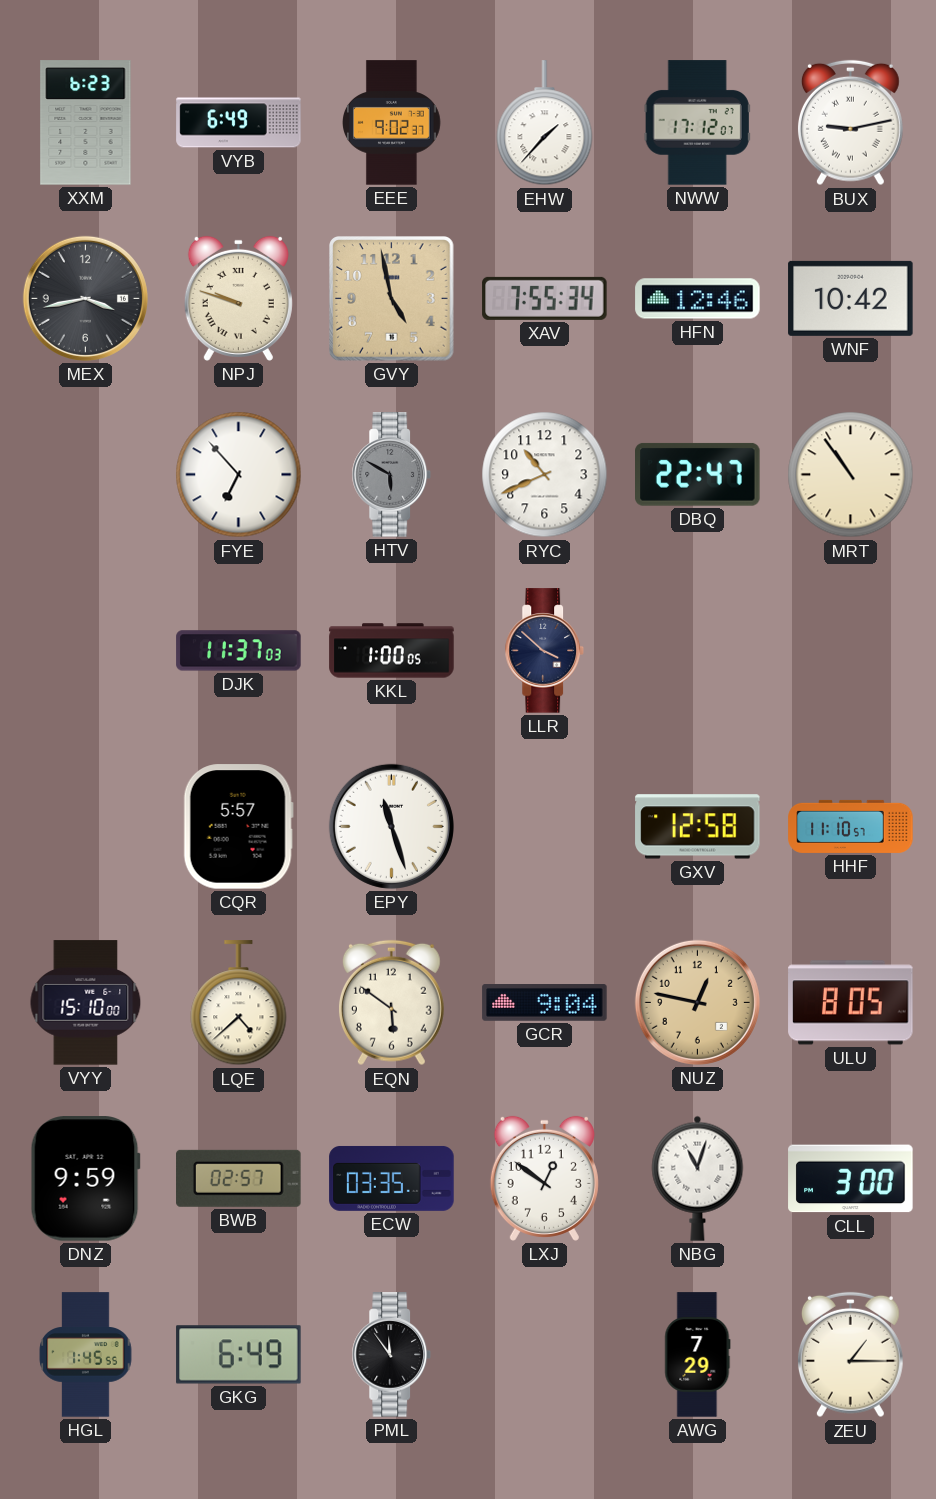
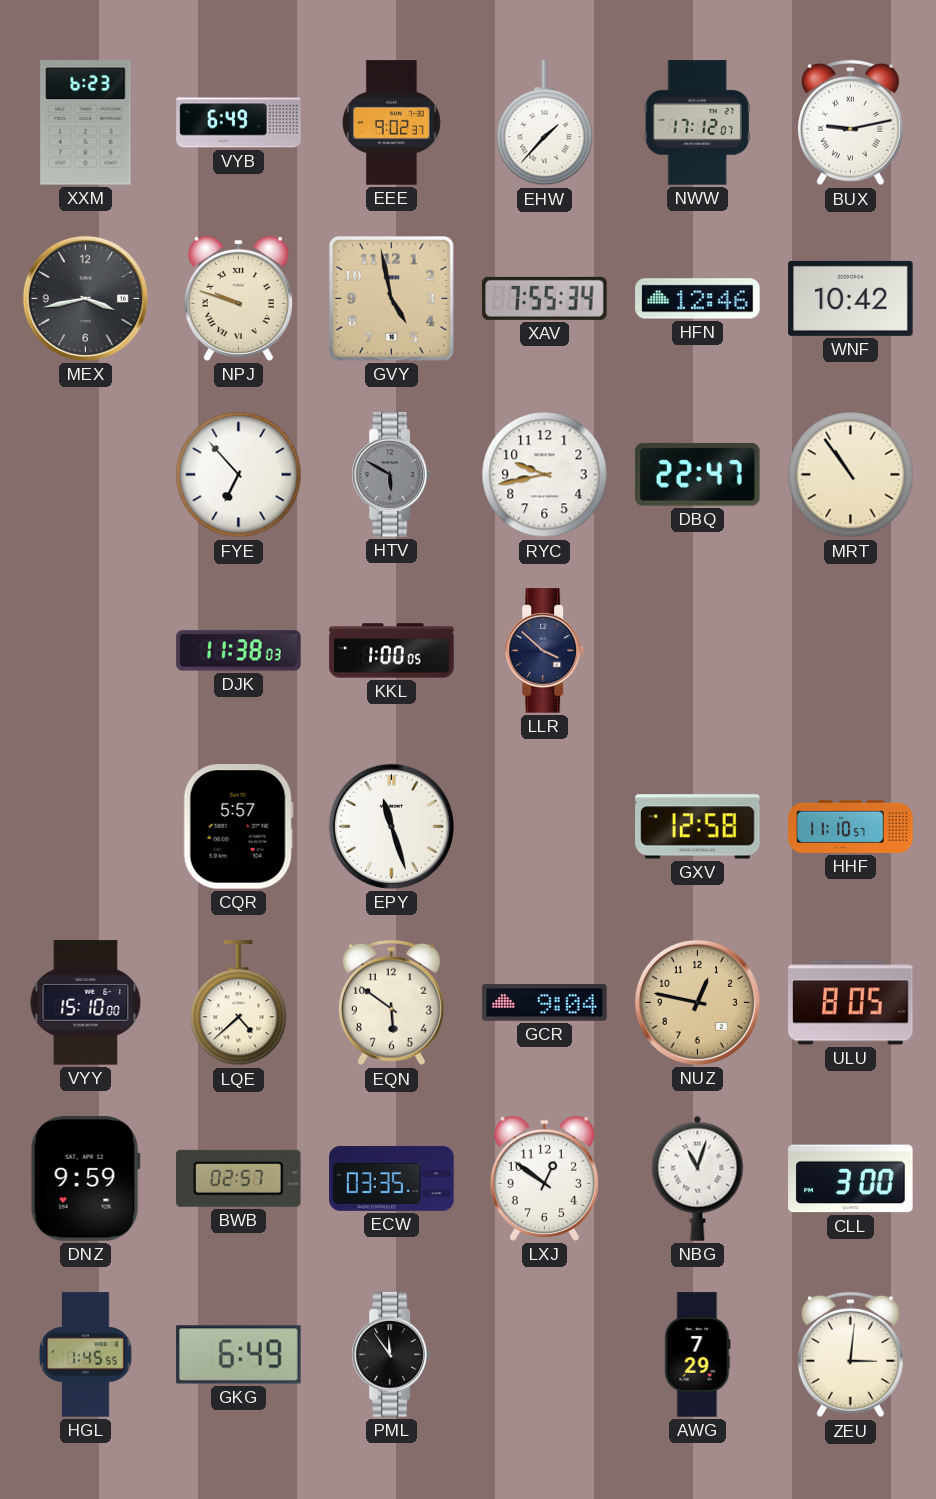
RYC: 10:41 -> 9:43 (545, 475)
DJK: 11:37 -> 11:38 (239, 651)
ZEU: 1:15 -> 3:01 (850, 1355)
